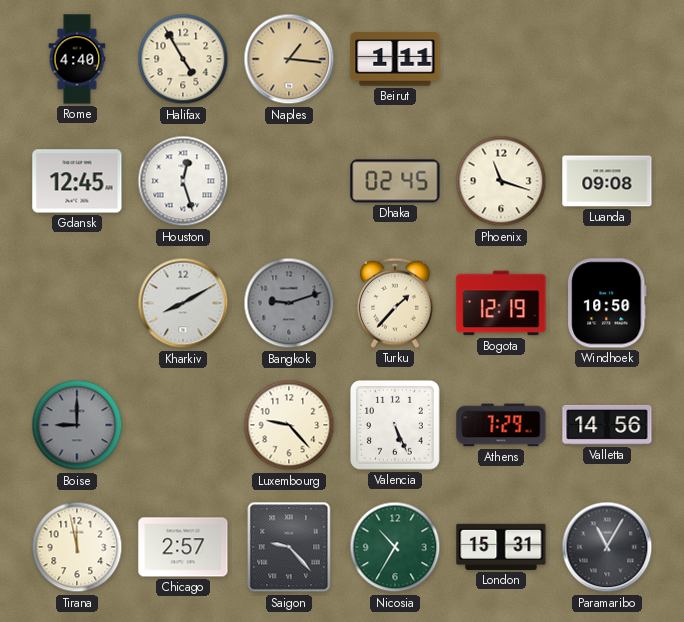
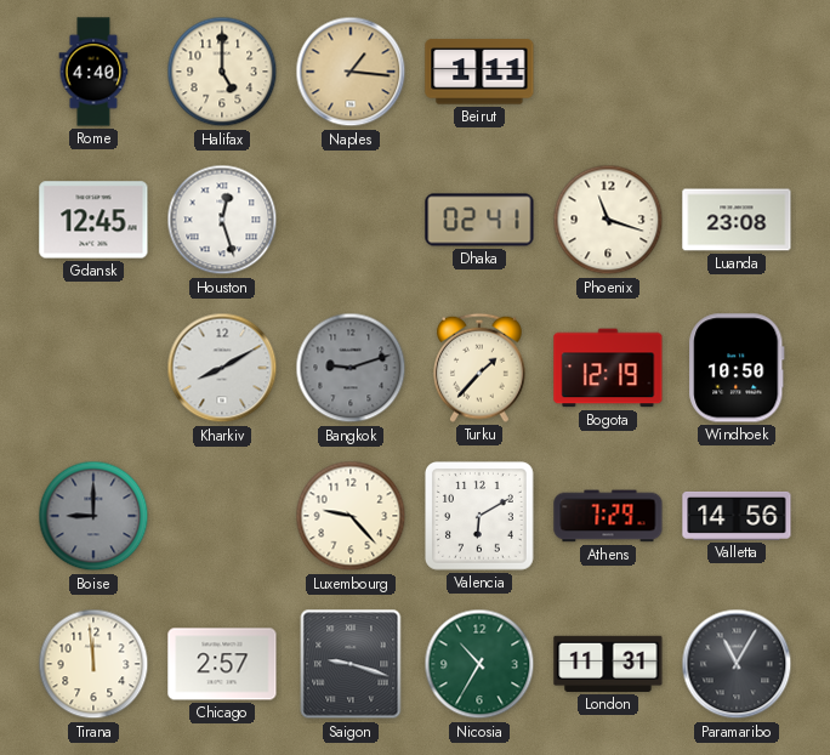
Halifax: 4:55 -> 5:00 (222, 72)
Dhaka: 02:45 -> 02:41 (479, 220)
Luanda: 09:08 -> 23:08 (737, 220)
Valencia: 5:26 -> 6:10 (479, 516)
Tirana: 11:58 -> 11:59 (93, 664)
Saigon: 9:23 -> 9:18 (351, 664)
London: 15:31 -> 11:31 (608, 664)
